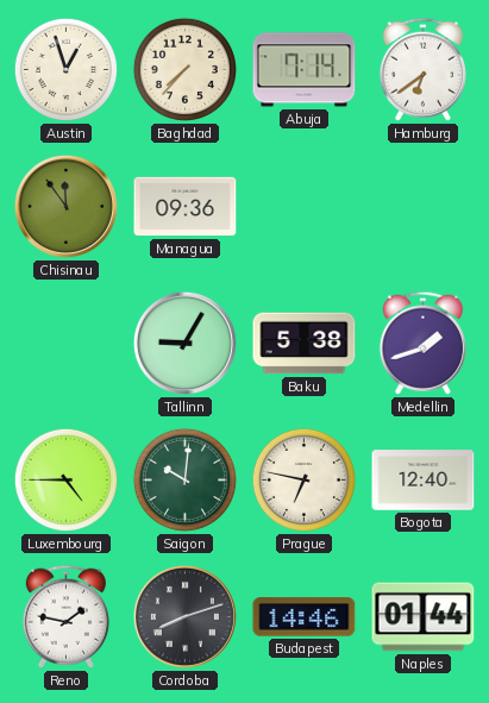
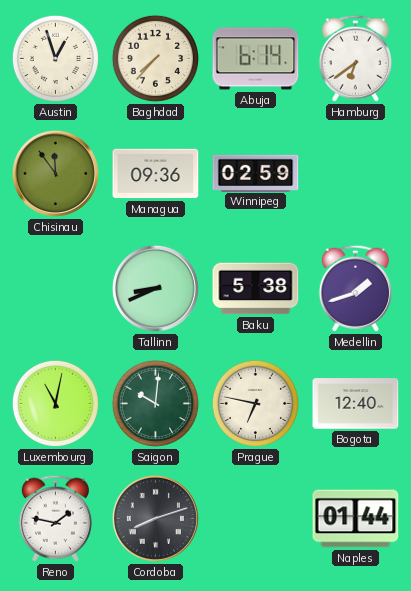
Abuja: 7:14 -> 6:14 (256, 59)
Winnipeg: none -> 02:59 (256, 173)
Tallinn: 9:05 -> 8:41 (155, 288)
Luxembourg: 4:45 -> 11:02 (55, 403)
Budapest: 14:46 -> none (305, 617)
